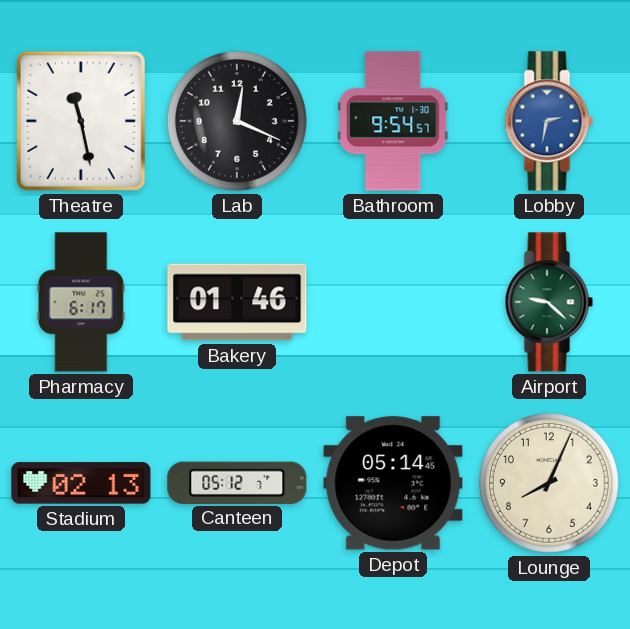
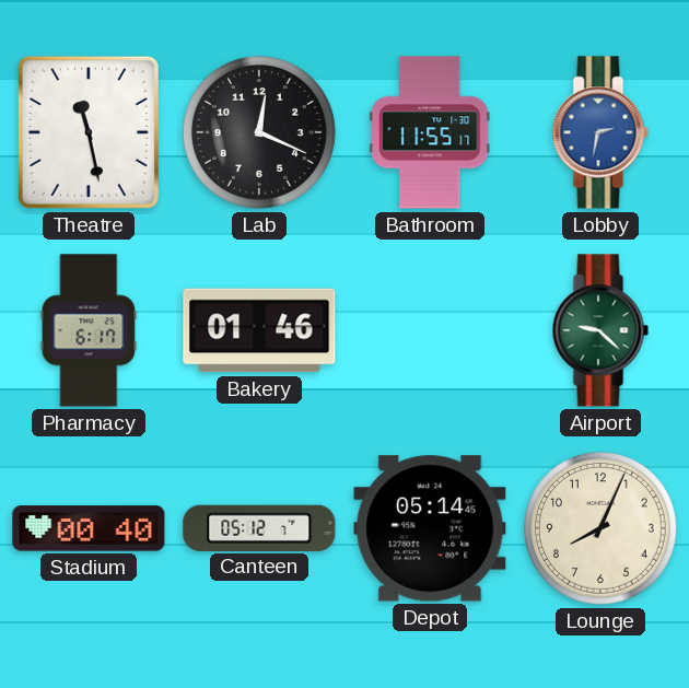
Bathroom: 9:54 -> 11:55 (431, 132)
Stadium: 02:13 -> 00:40 (89, 528)
